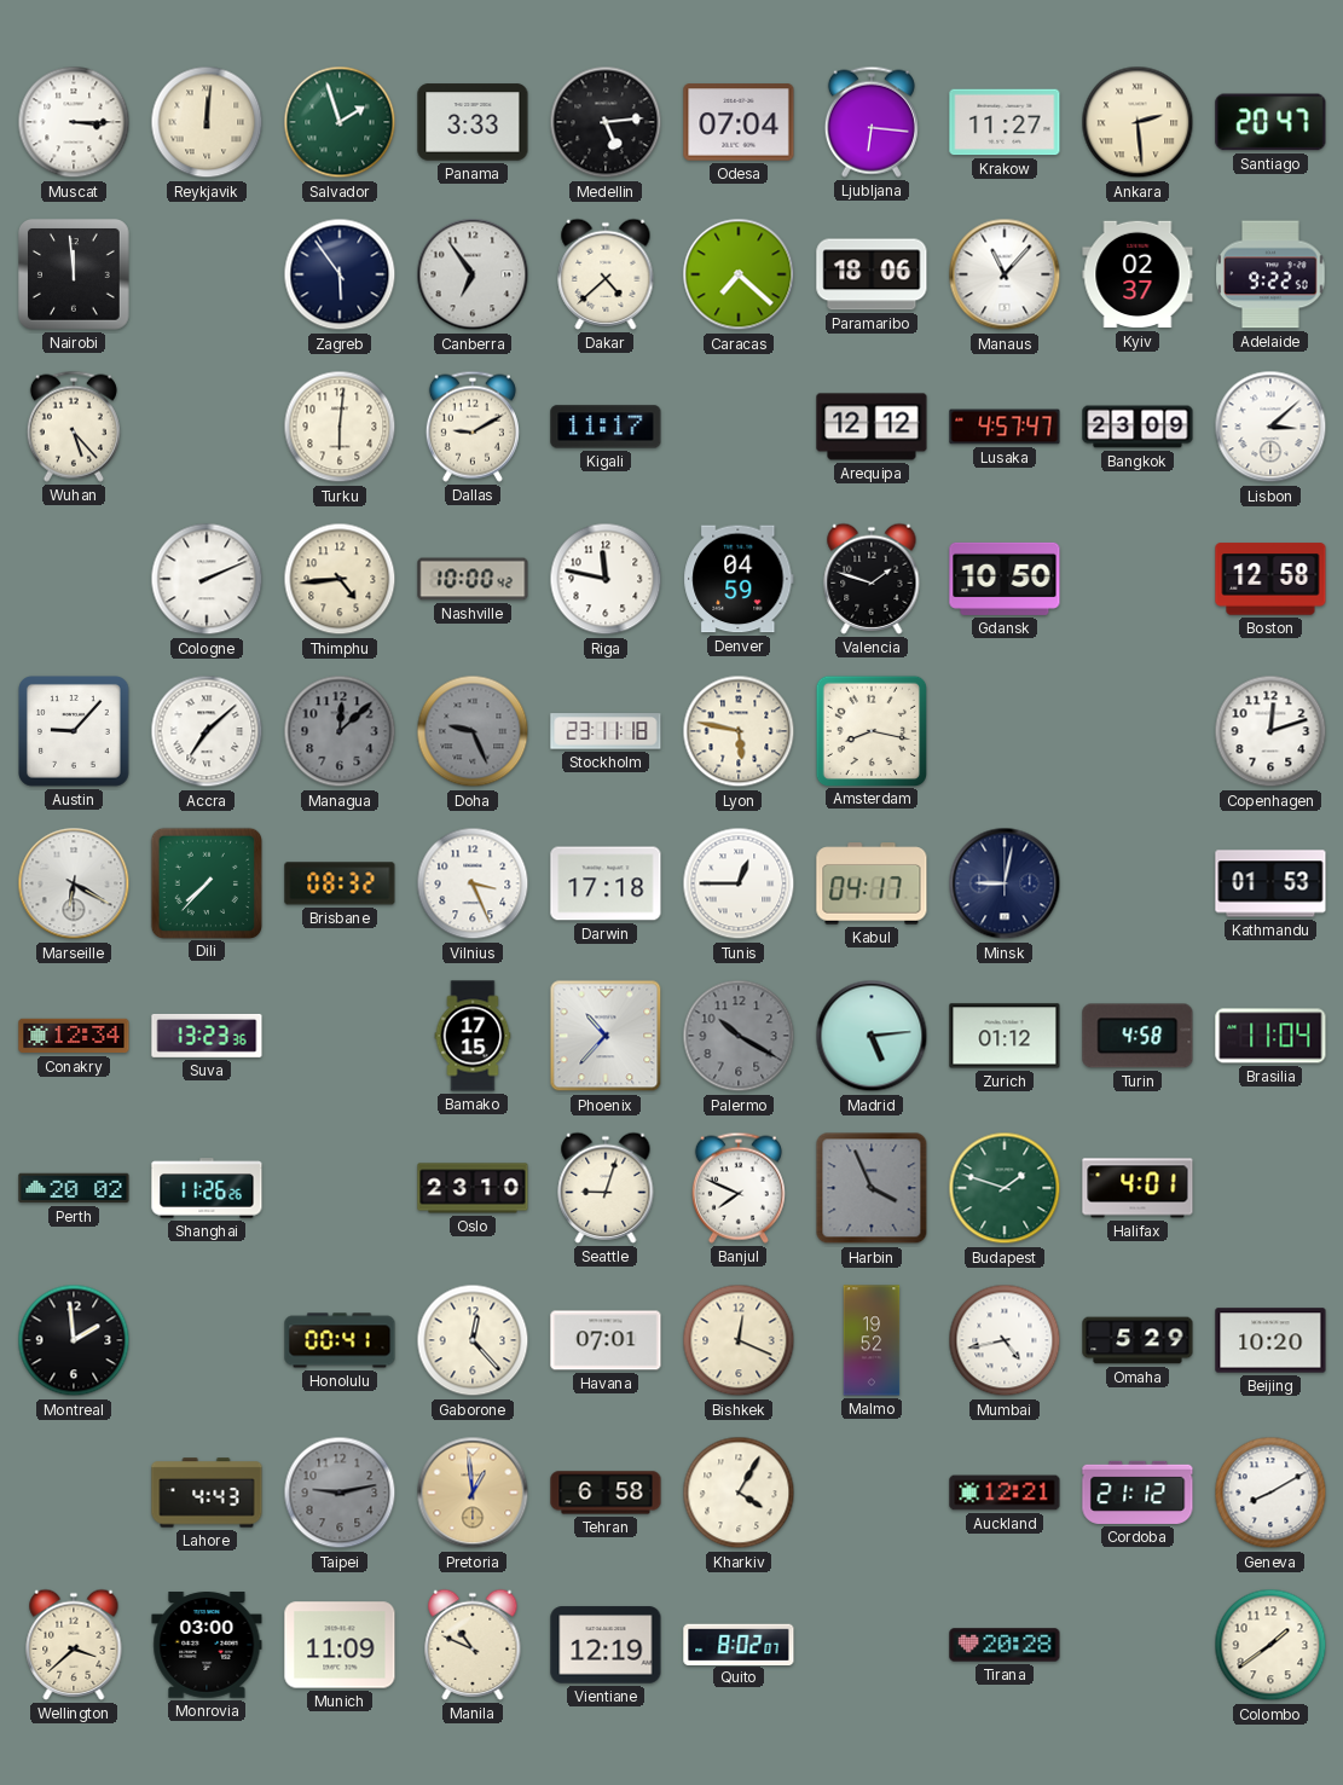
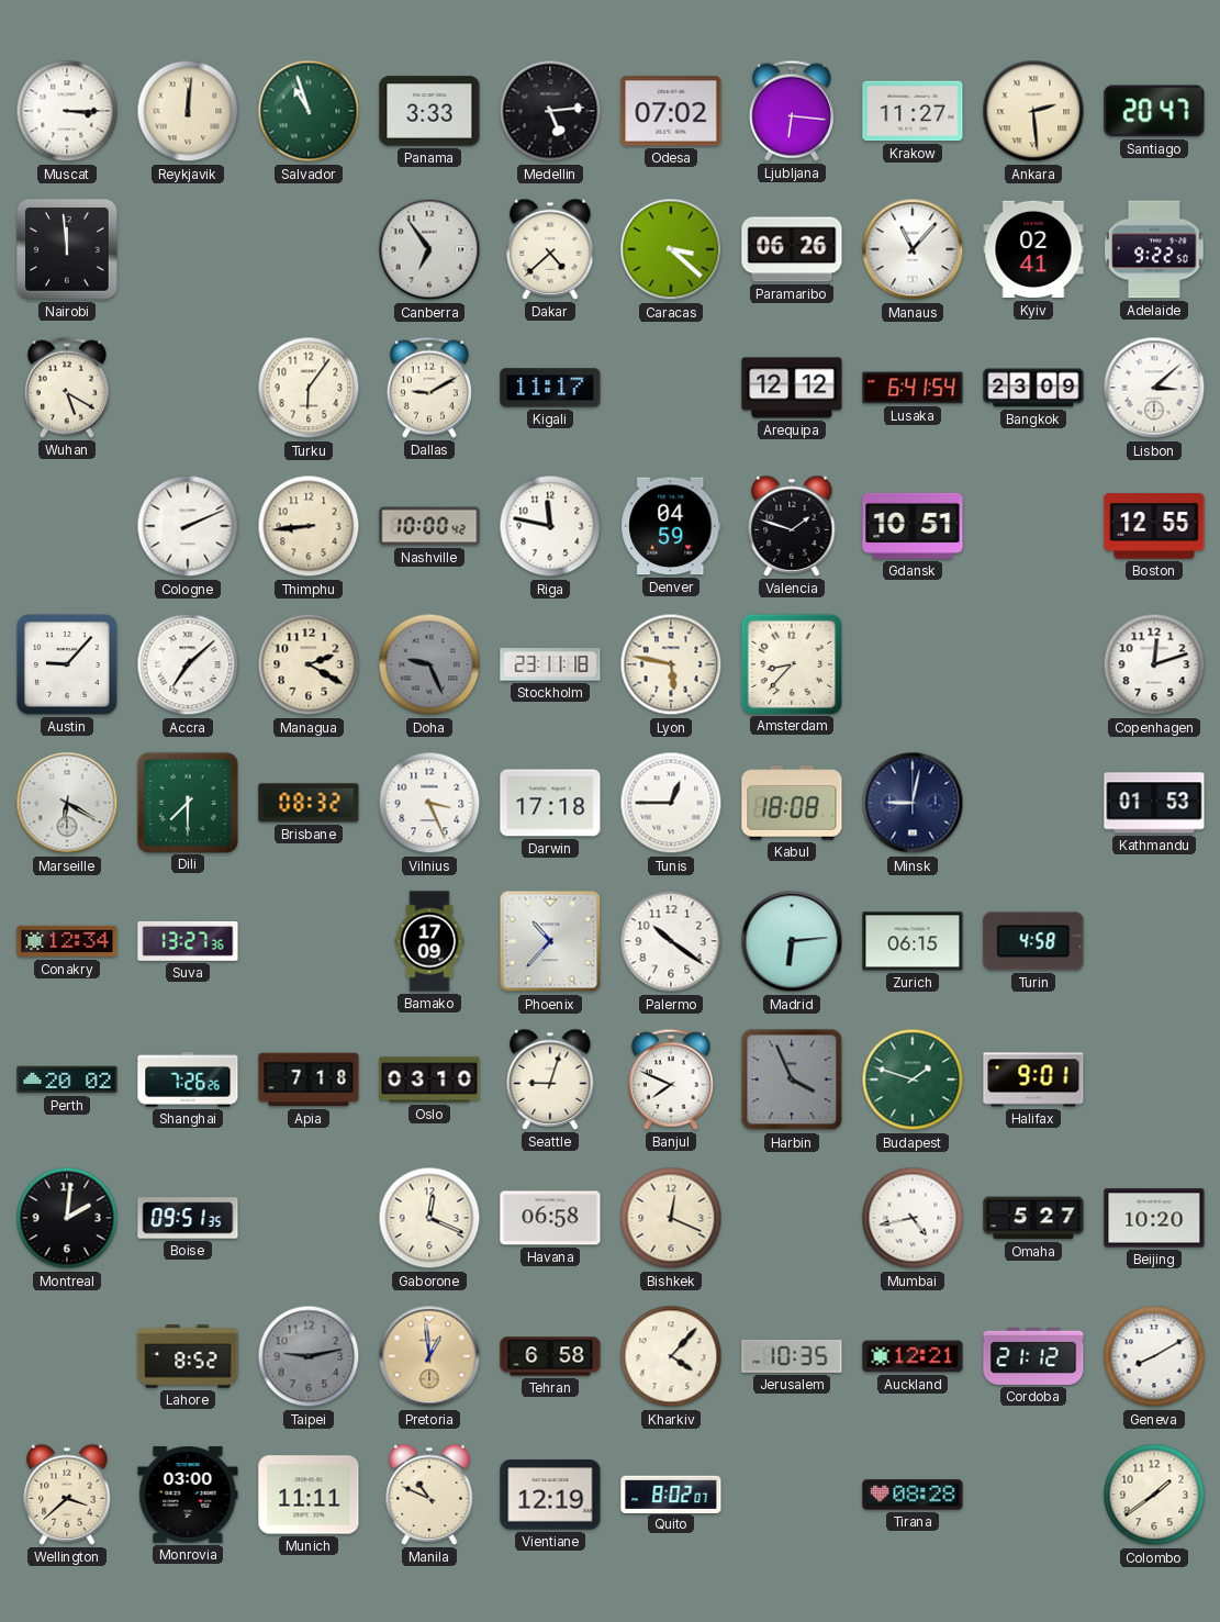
Salvador: 1:57 -> 10:57 (309, 111)
Odesa: 07:04 -> 07:02 (671, 111)
Zagreb: 5:54 -> none (340, 274)
Caracas: 7:22 -> 3:22 (671, 249)
Paramaribo: 18:06 -> 06:26 (792, 249)
Kyiv: 02:37 -> 02:41 (1033, 249)
Wuhan: 5:23 -> 5:20 (67, 388)
Turku: 6:01 -> 6:06 (309, 388)
Lusaka: 4:57 -> 6:41 (913, 388)
Thimphu: 4:44 -> 8:44 (309, 526)
Gdansk: 10:50 -> 10:51 (913, 526)
Boston: 12:58 -> 12:55 (1154, 526)
Managua: 12:08 -> 2:20 (309, 664)
Managua dial: grey -> cream (309, 664)
Amsterdam: 8:17 -> 8:37 (791, 663)
Dili: 7:37 -> 7:30 (187, 802)
Kabul: 04:17 -> 18:08 (792, 803)
Suva: 13:23 -> 13:27 (188, 941)
Bamako: 17:15 -> 17:09 (429, 941)
Palermo: 10:20 -> 10:21 (671, 941)
Palermo dial: grey -> white (671, 941)
Madrid: 5:14 -> 6:14 (792, 941)
Zurich: 01:12 -> 06:15 (913, 941)
Brasilia: 11:04 -> none (1270, 1036)
Shanghai: 11:26 -> 7:26 (188, 1080)
Apia: none -> 7:18 (309, 1080)
Oslo: 23:10 -> 03:10 (429, 1080)
Halifax: 4:01 -> 9:01 (1033, 1080)
Montreal: 1:59 -> 2:01 (67, 1218)
Boise: none -> 09:51 (188, 1218)
Honolulu: 00:41 -> none (340, 1340)
Gaborone: 12:23 -> 12:19 (429, 1218)
Havana: 07:01 -> 06:58 (550, 1218)
Malmo: 19:52 -> none (872, 1340)
Omaha: 5:29 -> 5:27 (1033, 1218)
Lahore: 4:43 -> 8:52 (188, 1356)
Kharkiv: 4:05 -> 4:07 (671, 1356)
Jerusalem: none -> 10:35 (792, 1356)
Munich: 11:09 -> 11:11 (309, 1495)
Tirana: 20:28 -> 08:28 (913, 1495)
